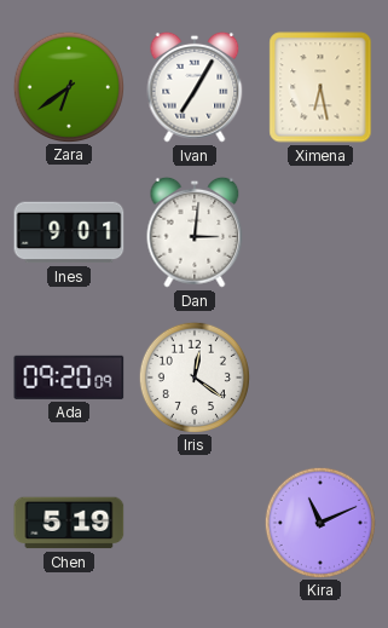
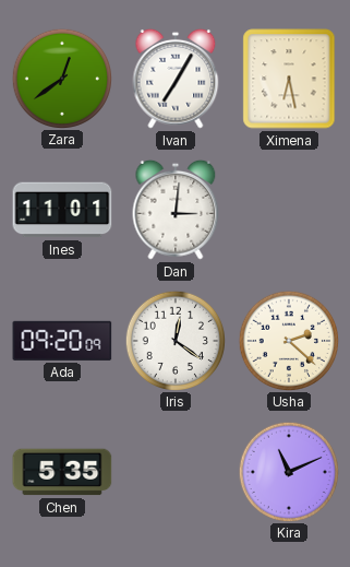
Zara: 6:39 -> 12:39 (61, 78)
Ines: 9:01 -> 11:01 (62, 210)
Usha: none -> 2:22 (288, 340)
Chen: 5:19 -> 5:35 (62, 472)
